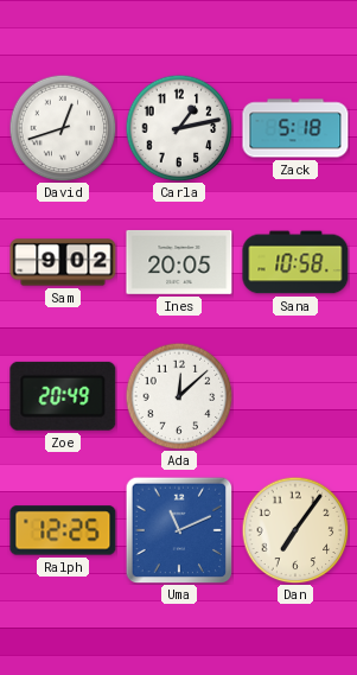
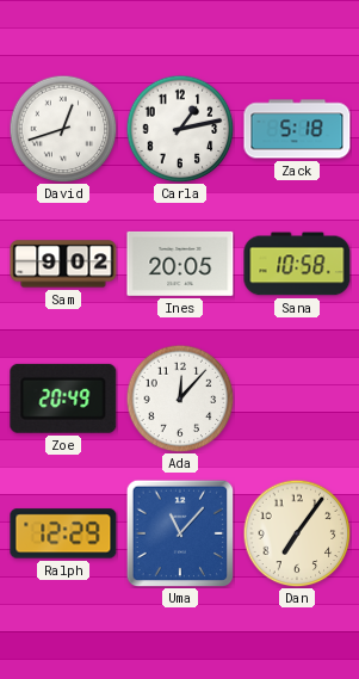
Ada: 12:08 -> 12:07 (180, 399)
Ralph: 12:25 -> 12:29 (63, 533)
Uma: 11:11 -> 11:07 (180, 533)
